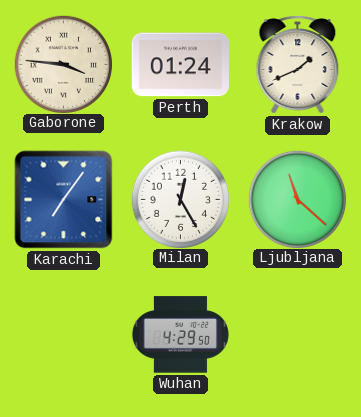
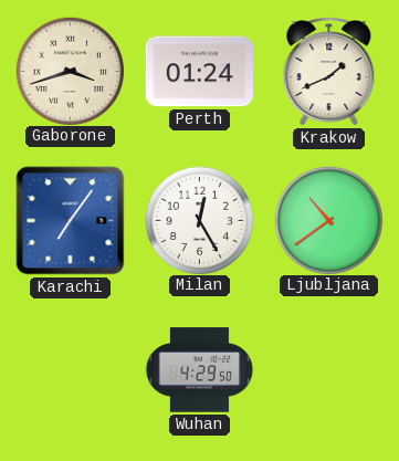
Gaborone: 3:46 -> 3:42 (70, 71)
Ljubljana: 11:22 -> 10:39 (328, 220)
